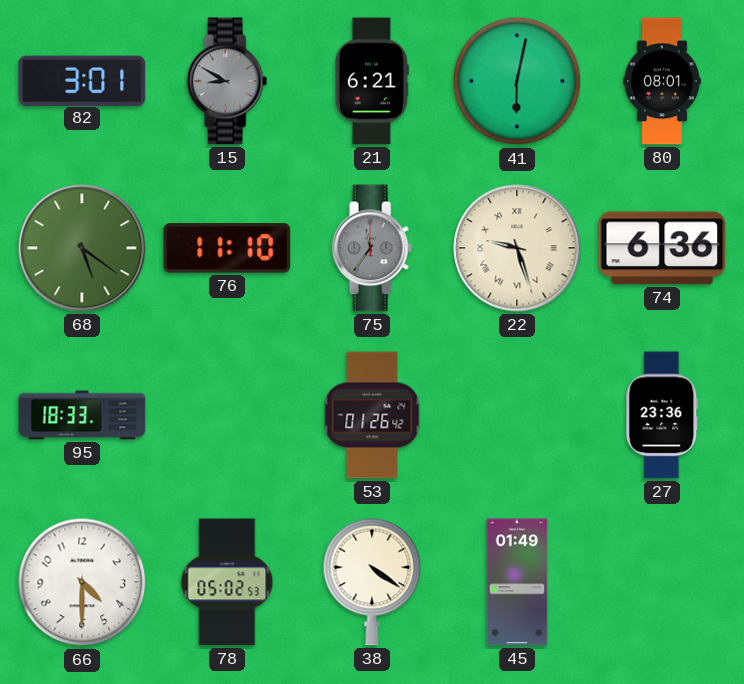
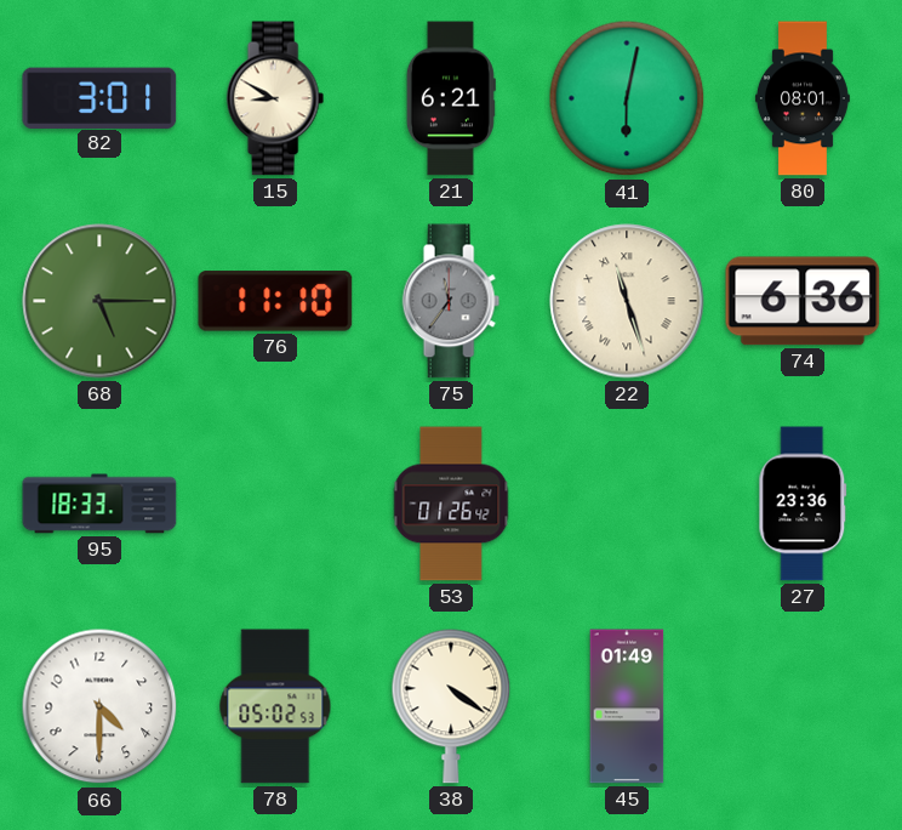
15 dial: grey -> cream (275, 98)
68: 5:21 -> 5:15 (99, 301)
22: 9:27 -> 11:27 (627, 301)
